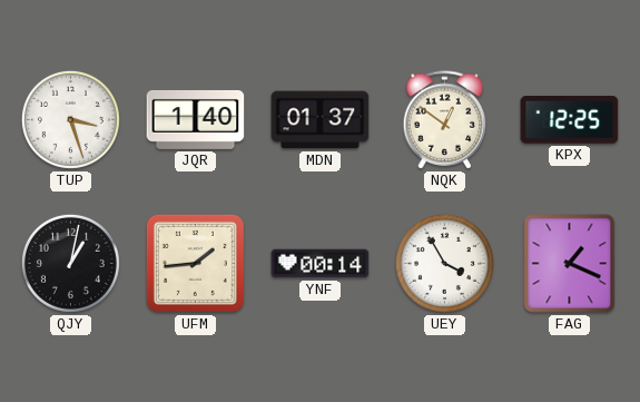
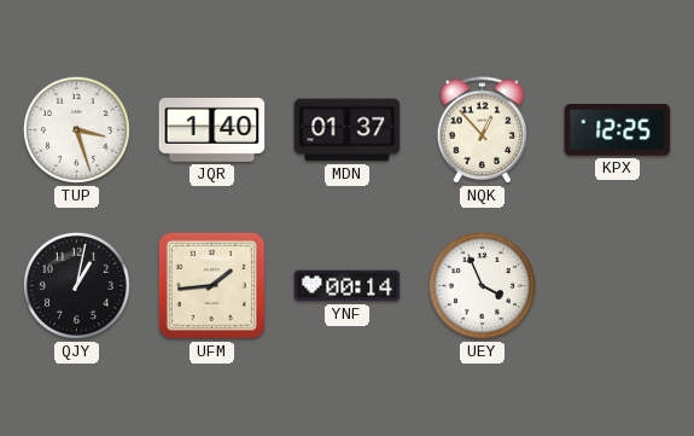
NQK: 12:51 -> 12:53 (483, 130)
UEY: 3:55 -> 3:56 (482, 285)
FAG: 1:19 -> none (570, 264)
